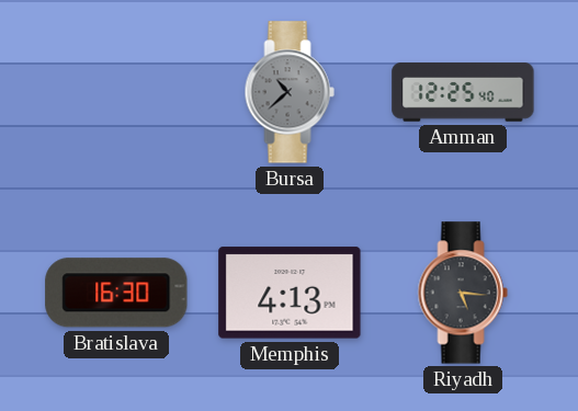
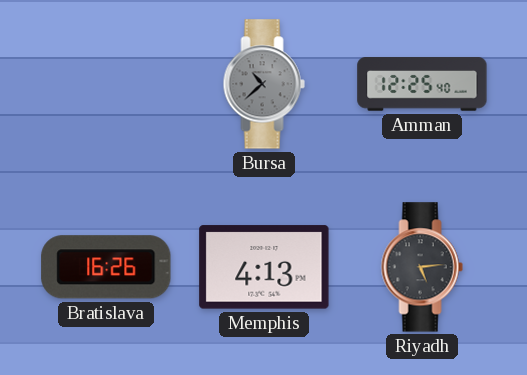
Bratislava: 16:30 -> 16:26 (106, 267)
Riyadh: 5:16 -> 5:14 (422, 267)
